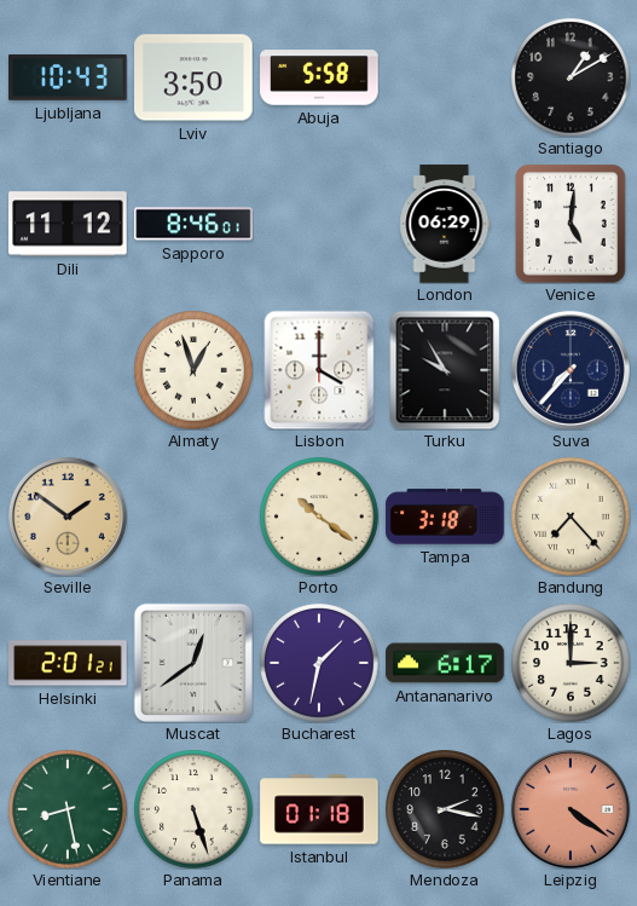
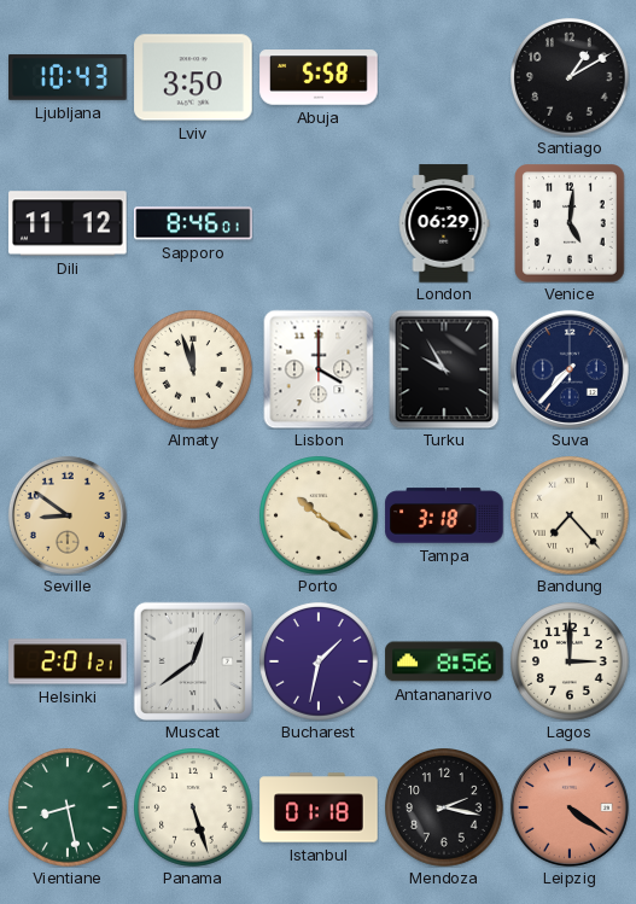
Almaty: 12:57 -> 11:57 (194, 371)
Seville: 1:51 -> 8:51 (68, 515)
Antananarivo: 6:17 -> 8:56 (444, 661)
